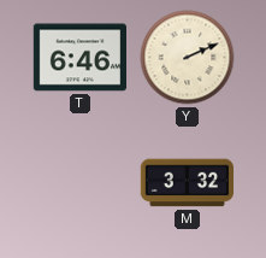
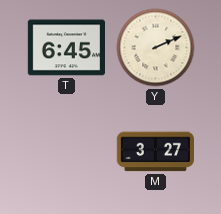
T: 6:46 -> 6:45 (66, 48)
M: 3:32 -> 3:27 (155, 152)
